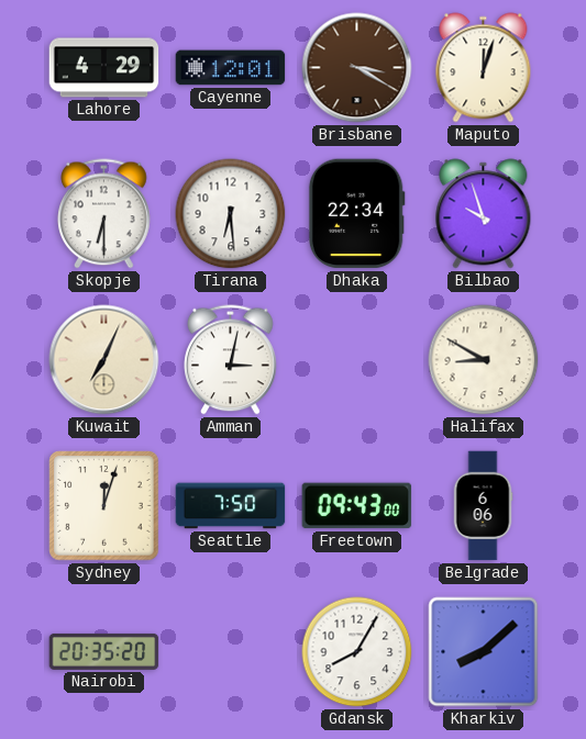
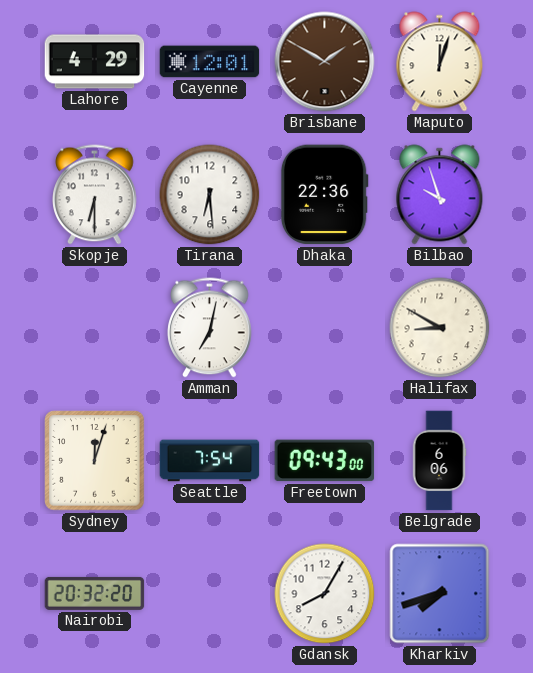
Brisbane: 3:20 -> 1:50 (325, 62)
Dhaka: 22:34 -> 22:36 (324, 195)
Kuwait: 7:04 -> none (104, 360)
Amman: 3:02 -> 7:02 (210, 328)
Seattle: 7:50 -> 7:54 (210, 461)
Nairobi: 20:35 -> 20:32 (95, 593)
Kharkiv: 8:08 -> 7:42 (440, 594)
